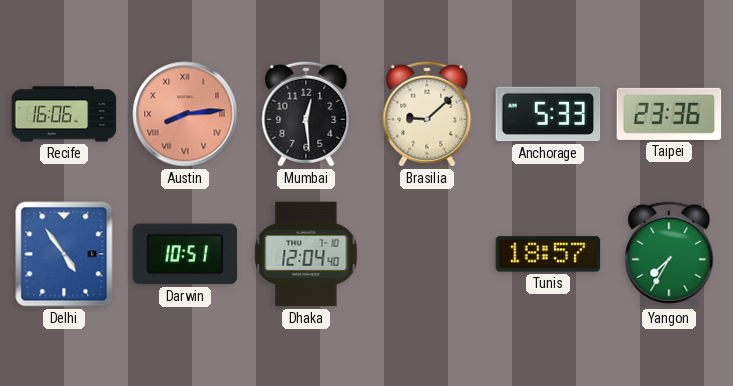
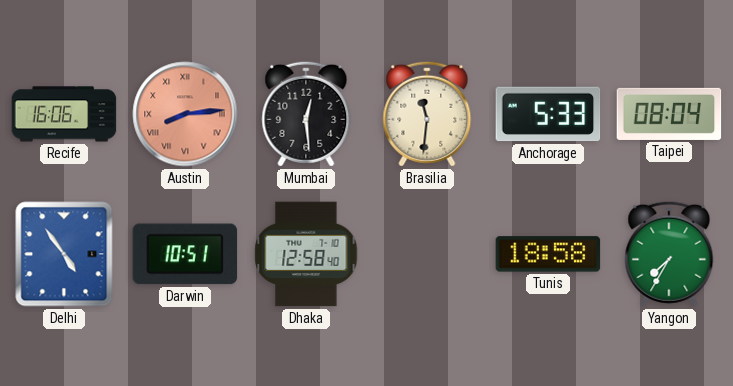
Brasilia: 9:08 -> 11:31 (427, 114)
Taipei: 23:36 -> 08:04 (669, 114)
Dhaka: 12:04 -> 12:58 (306, 254)
Tunis: 18:57 -> 18:58 (548, 254)
